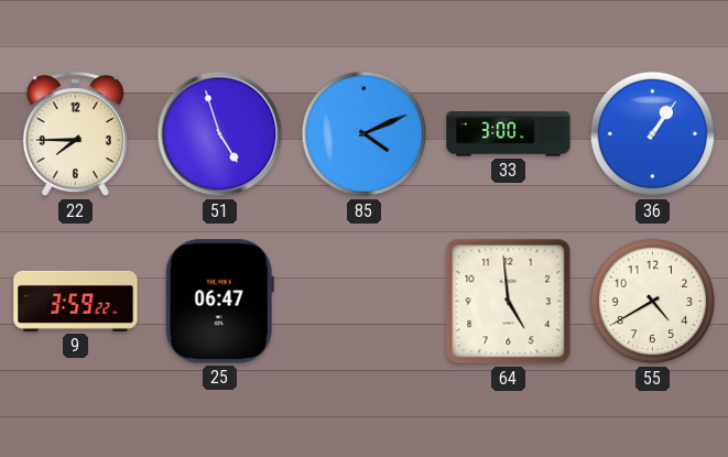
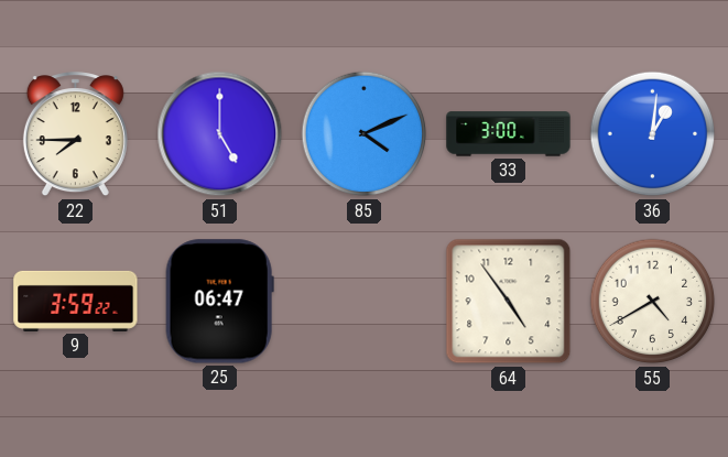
51: 4:57 -> 5:00 (220, 134)
36: 1:06 -> 1:01 (653, 134)
64: 4:59 -> 4:54 (509, 302)
